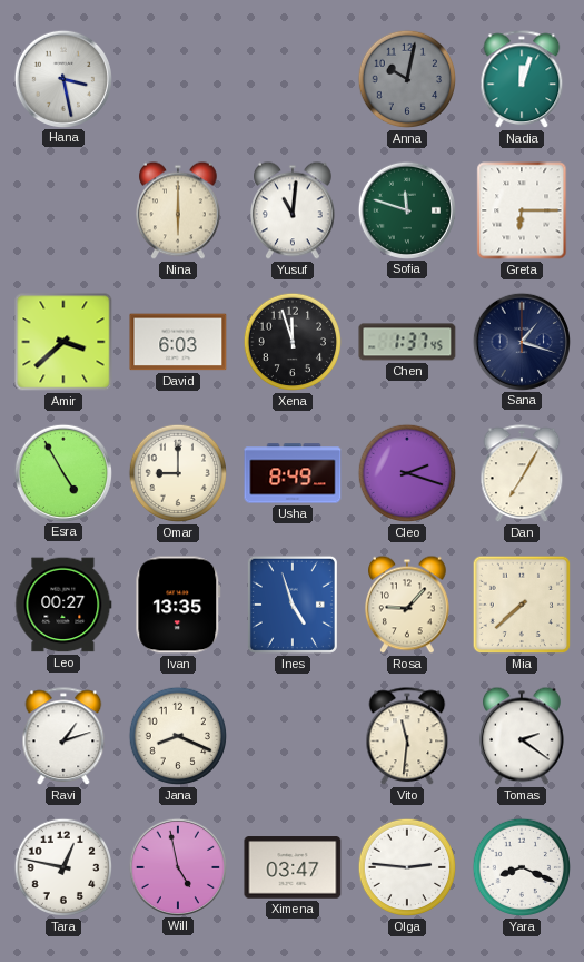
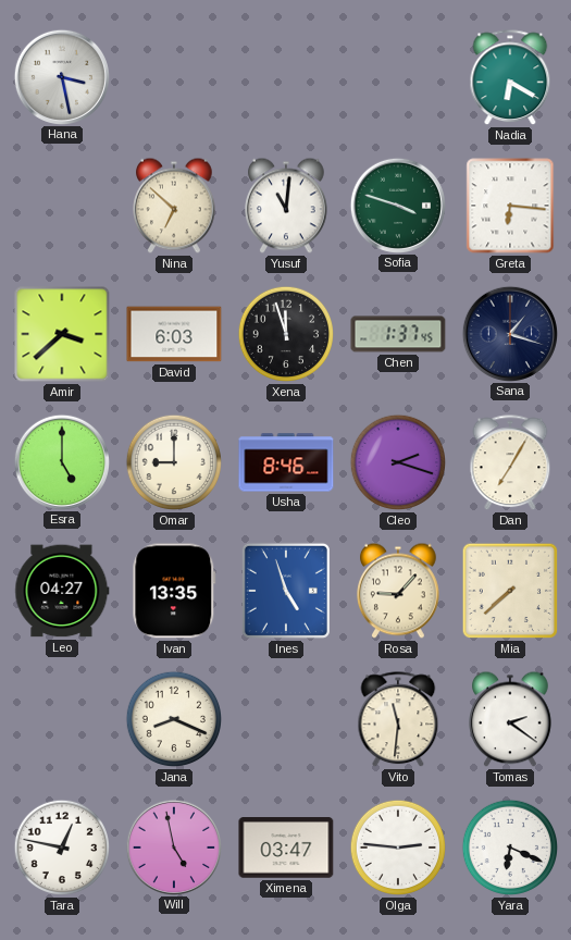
Anna: 10:02 -> none (407, 79)
Nadia: 12:03 -> 6:20 (510, 78)
Nina: 6:00 -> 6:52 (175, 206)
Sofia: 11:48 -> 3:48 (397, 205)
Greta: 6:15 -> 6:16 (510, 206)
Esra: 4:55 -> 5:00 (61, 461)
Usha: 8:49 -> 8:46 (286, 462)
Leo: 00:27 -> 04:27 (62, 591)
Ravi: 1:12 -> none (63, 737)
Yara: 8:19 -> 6:19 (510, 848)
